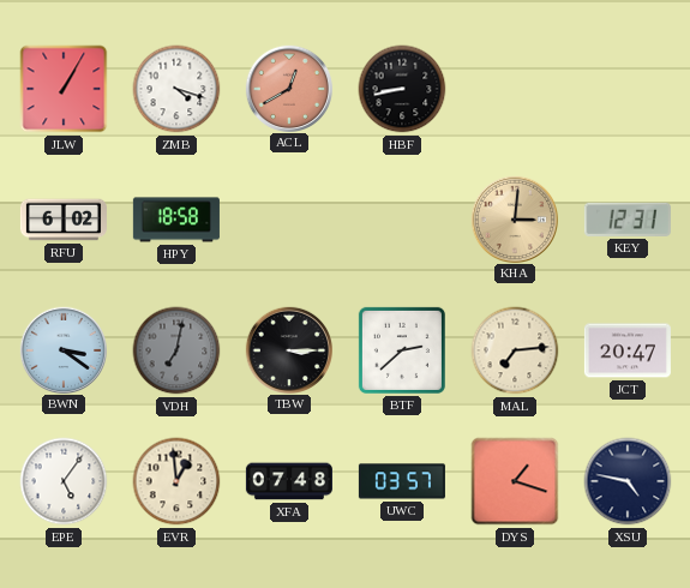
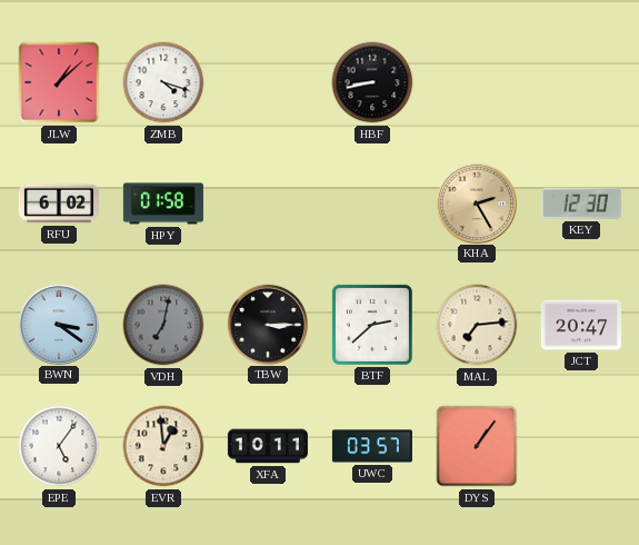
JLW: 1:05 -> 1:08 (59, 82)
ACL: 12:40 -> none (288, 88)
HPY: 18:58 -> 01:58 (163, 204)
KHA: 3:01 -> 2:25 (476, 202)
KEY: 12:31 -> 12:30 (581, 204)
XFA: 07:48 -> 10:11 (268, 446)
DYS: 1:18 -> 1:06 (477, 446)
XSU: 4:47 -> none (628, 481)
